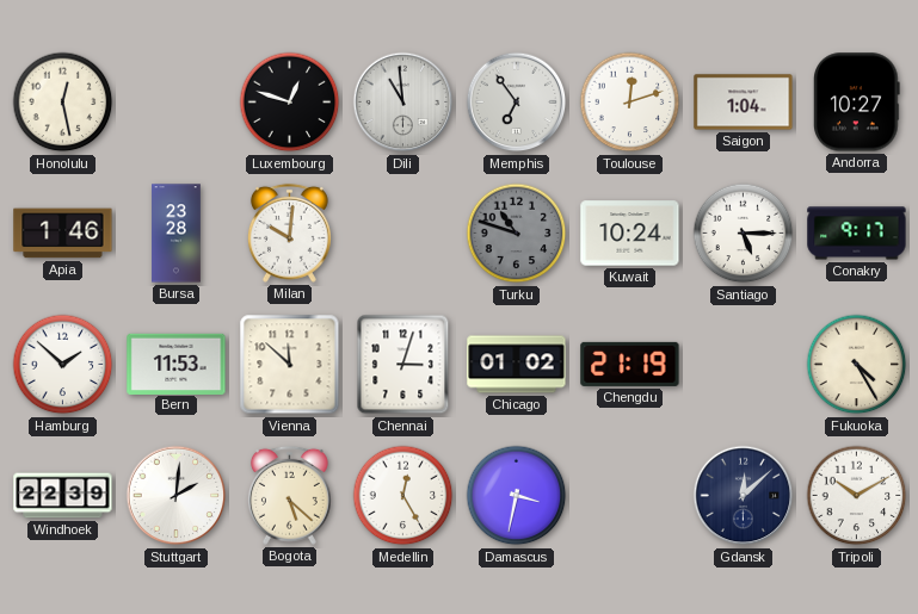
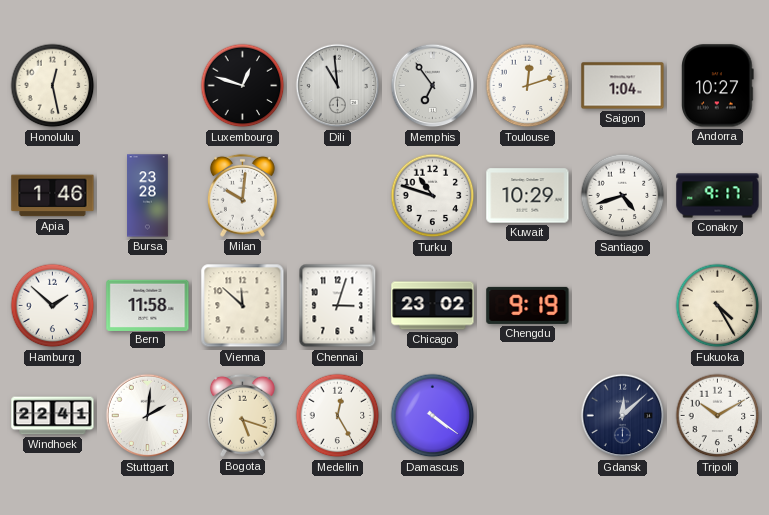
Turku dial: grey -> white (433, 196)
Kuwait: 10:24 -> 10:29 (528, 196)
Santiago: 5:15 -> 4:42 (623, 196)
Bern: 11:53 -> 11:58 (148, 305)
Chicago: 01:02 -> 23:02 (433, 306)
Chengdu: 21:19 -> 9:19 (528, 305)
Windhoek: 22:39 -> 22:41 (53, 416)
Bogota: 5:22 -> 5:18 (242, 415)
Damascus: 3:32 -> 4:21 (433, 416)
